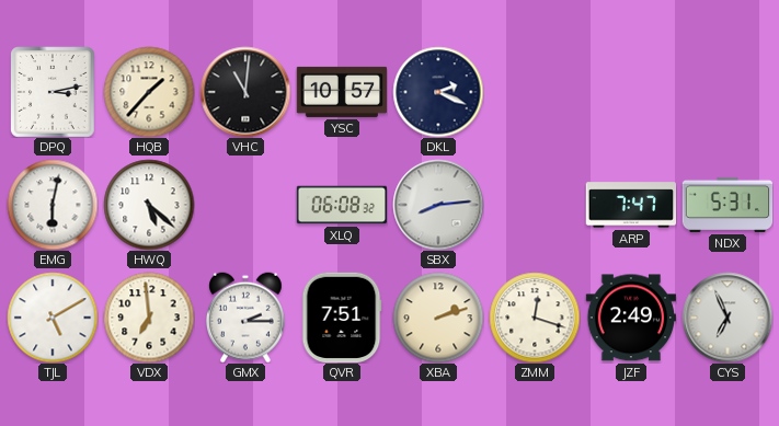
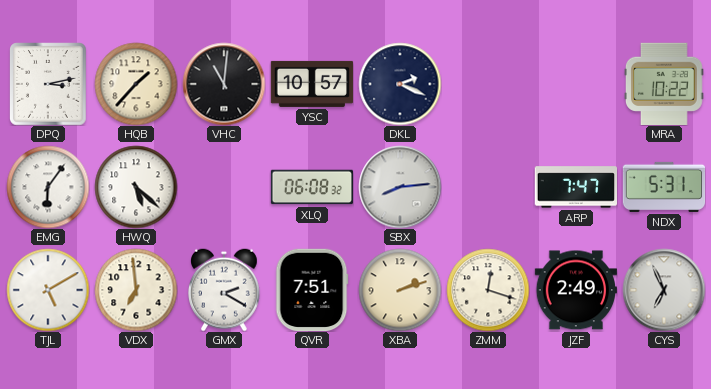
MRA: none -> 10:22 (664, 83)
EMG: 6:02 -> 6:06 (48, 187)
GMX: 2:15 -> 2:20 (225, 290)
